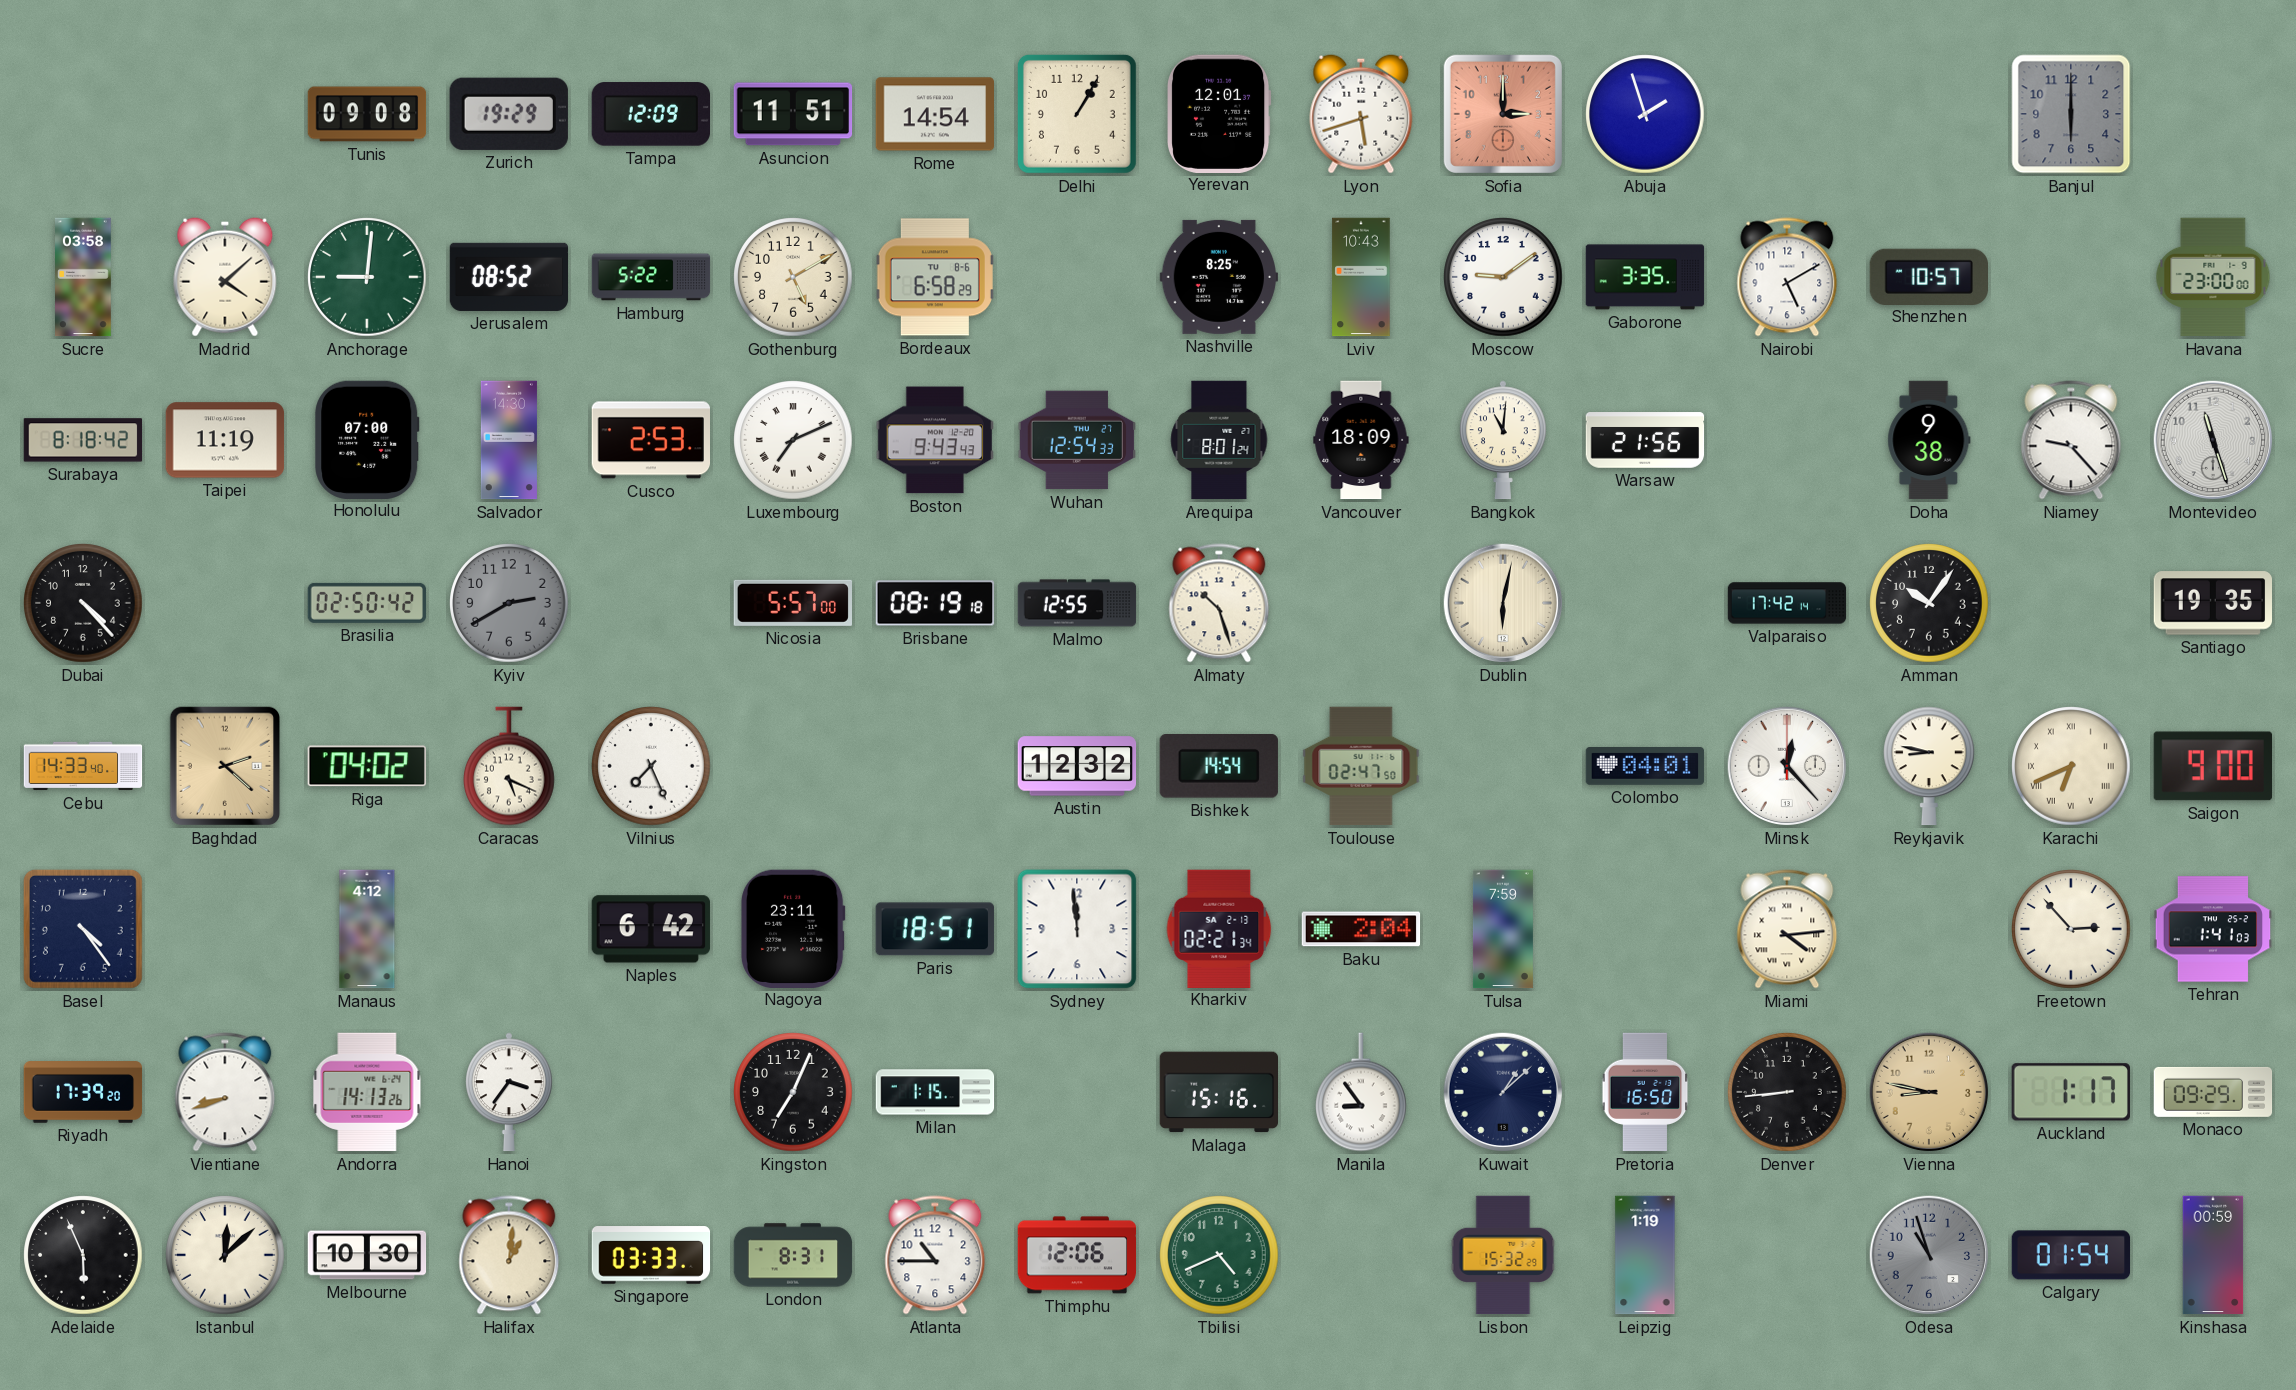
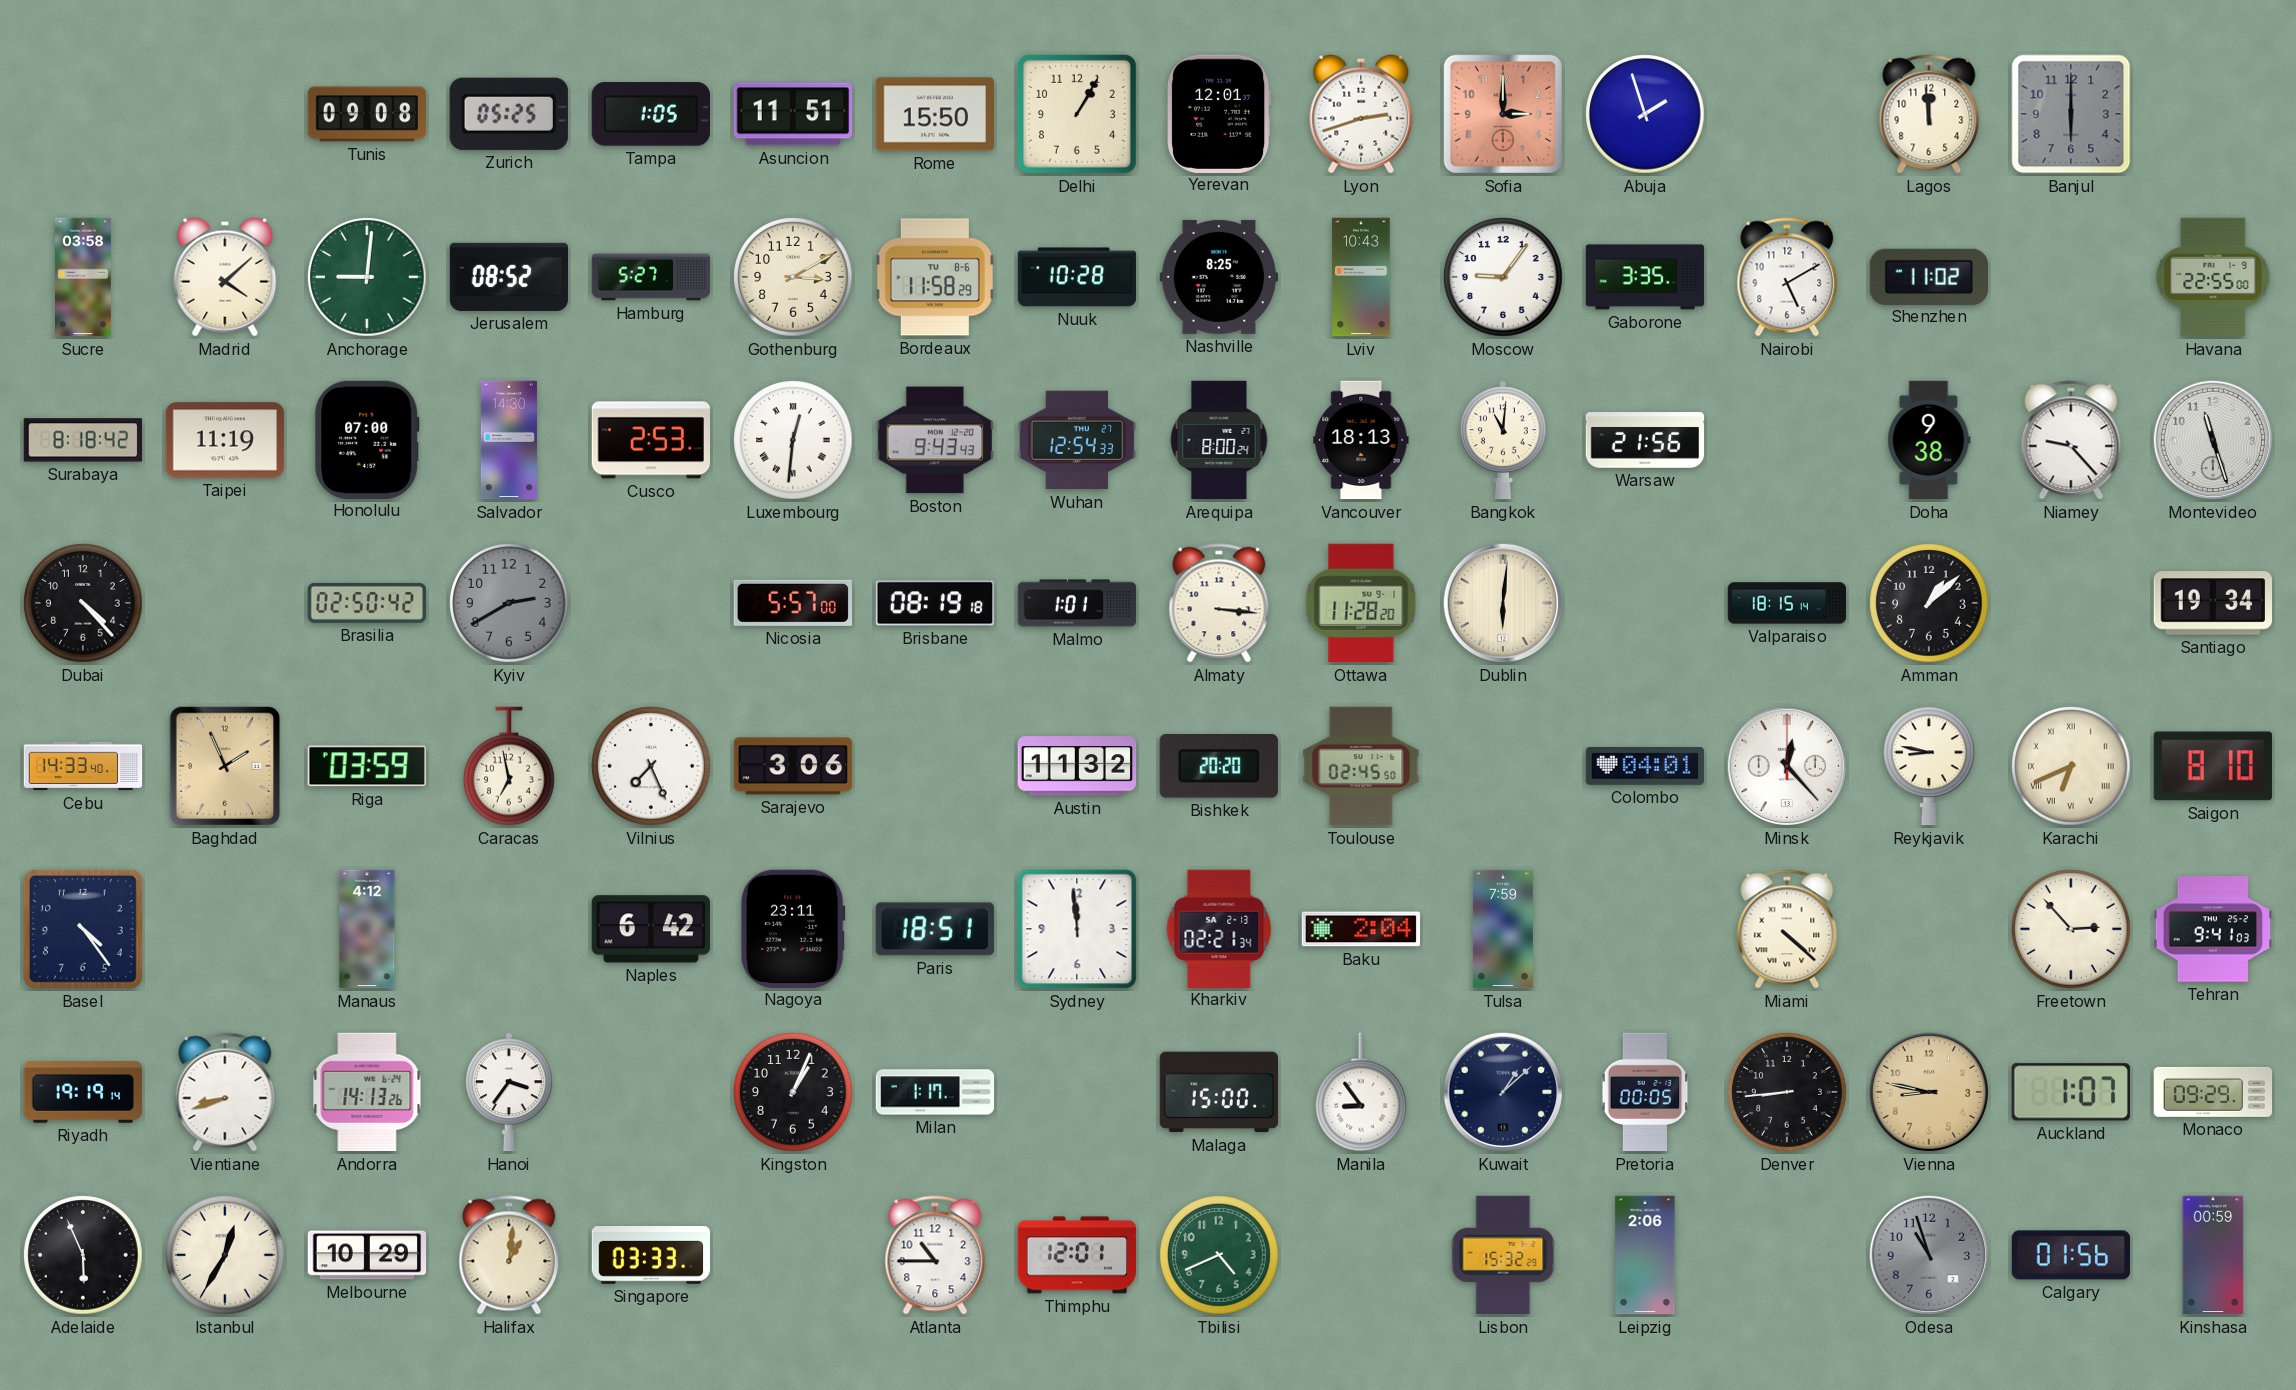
Zurich: 19:29 -> 05:25 (509, 114)
Tampa: 12:09 -> 1:05 (650, 114)
Rome: 14:54 -> 15:50 (935, 114)
Lyon: 5:42 -> 2:42 (1361, 114)
Lagos: none -> 11:59 (1929, 114)
Hamburg: 5:22 -> 5:27 (651, 277)
Gothenburg: 5:10 -> 3:10 (793, 277)
Bordeaux: 6:58 -> 11:58 (935, 277)
Nuuk: none -> 10:28 (1077, 277)
Moscow: 9:09 -> 9:06 (1503, 277)
Shenzhen: 10:57 -> 11:02 (1928, 276)
Havana: 23:00 -> 22:55 (2213, 277)
Luxembourg: 7:11 -> 12:31 (793, 440)
Arequipa: 8:01 -> 8:00 (1219, 440)
Vancouver: 18:09 -> 18:13 (1361, 440)
Malmo: 12:55 -> 1:01 (1077, 603)
Almaty: 10:27 -> 3:16 (1219, 603)
Ottawa: none -> 11:28 (1361, 603)
Dublin: 6:02 -> 6:01 (1503, 603)
Valparaiso: 17:42 -> 18:15 (1787, 603)
Amman: 10:06 -> 1:08 (1929, 603)
Santiago: 19:35 -> 19:34 (2212, 603)
Baghdad: 2:22 -> 1:56 (225, 766)
Riga: 04:02 -> 03:59 (367, 766)
Caracas: 5:19 -> 6:58 (510, 766)
Sarajevo: none -> 3:06 (793, 766)
Austin: 12:32 -> 11:32 (1077, 766)
Bishkek: 14:54 -> 20:20 (1219, 767)
Toulouse: 02:47 -> 02:45 (1361, 766)
Saigon: 9:00 -> 8:10 (2212, 766)
Miami: 4:14 -> 4:22 (1787, 929)
Tehran: 1:41 -> 9:41 (2213, 929)
Riyadh: 17:39 -> 19:19 (83, 1092)
Kingston: 7:04 -> 1:04 (793, 1092)
Milan: 1:15 -> 1:17 (935, 1092)
Malaga: 15:16 -> 15:00 (1219, 1092)
Pretoria: 16:50 -> 00:05 (1645, 1092)
Auckland: 1:17 -> 1:07 (2071, 1092)
Istanbul: 12:08 -> 12:35 (225, 1255)
Melbourne: 10:30 -> 10:29 (367, 1255)
London: 8:31 -> none (793, 1255)
Thimphu: 12:06 -> 12:01 (1077, 1255)
Leipzig: 1:19 -> 2:06 (1645, 1255)
Calgary: 01:54 -> 01:56 (2071, 1255)
